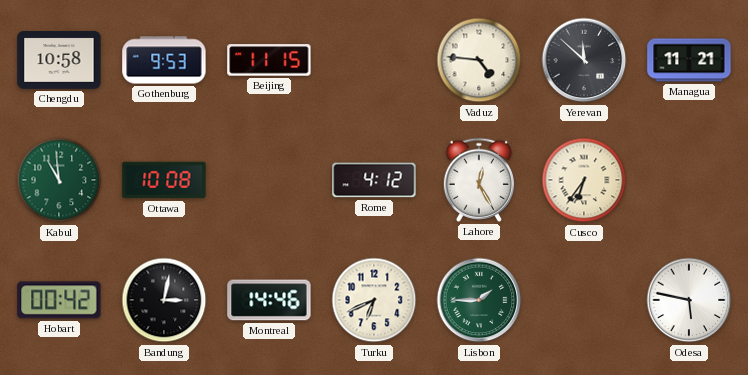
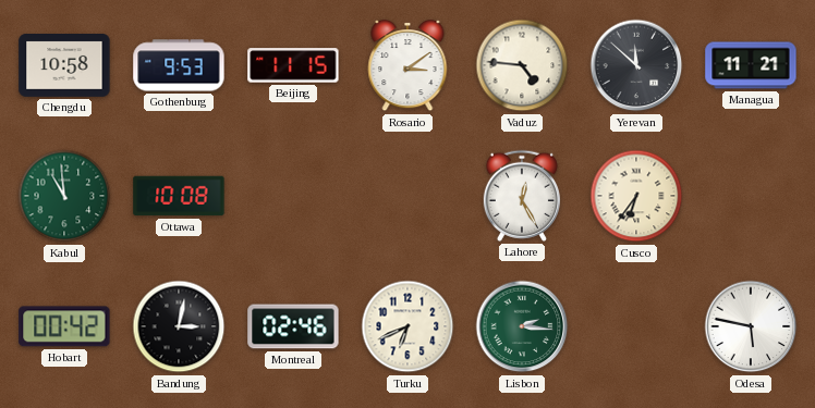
Rosario: none -> 3:09 (407, 66)
Rome: 4:12 -> none (374, 180)
Montreal: 14:46 -> 02:46 (293, 326)
Lisbon: 1:45 -> 2:16 (522, 326)
